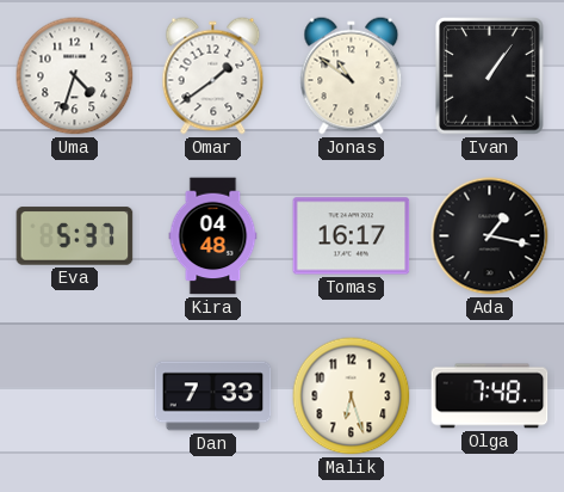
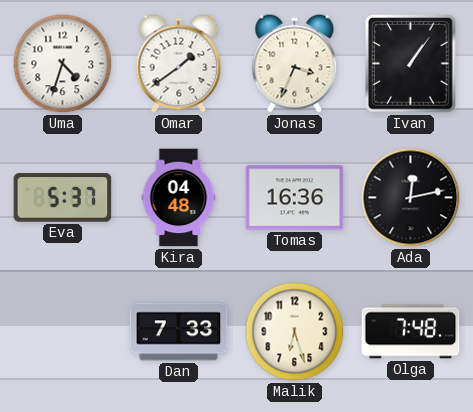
Jonas: 10:51 -> 3:34 (295, 64)
Tomas: 16:17 -> 16:36 (295, 198)
Ada: 1:17 -> 12:13 (411, 198)
